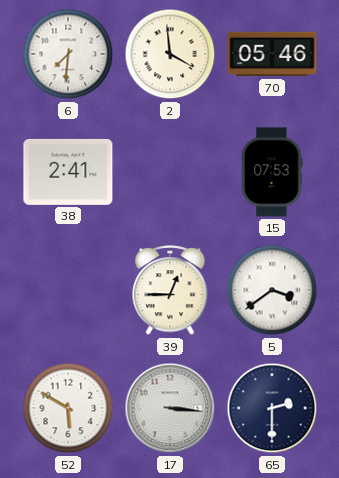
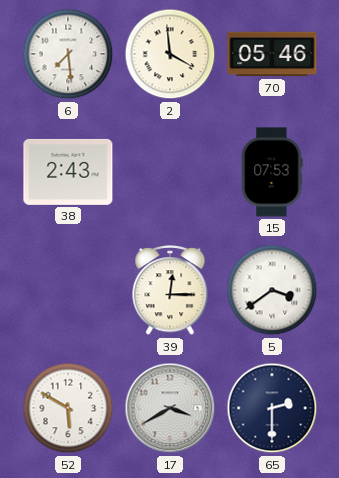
6: 7:31 -> 7:29 (68, 54)
38: 2:41 -> 2:43 (68, 172)
39: 12:45 -> 12:15 (170, 291)
17: 3:16 -> 3:40 (170, 408)
